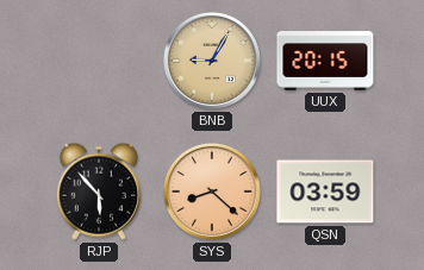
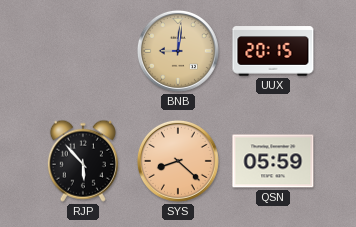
BNB: 9:05 -> 9:01 (178, 51)
QSN: 03:59 -> 05:59 (273, 161)
